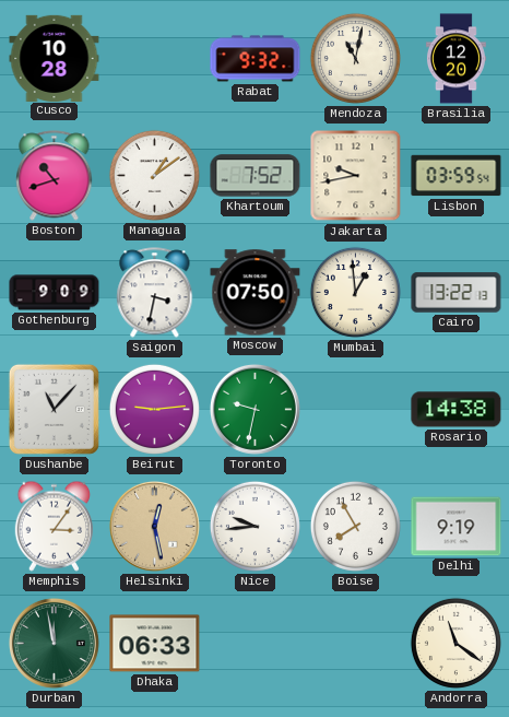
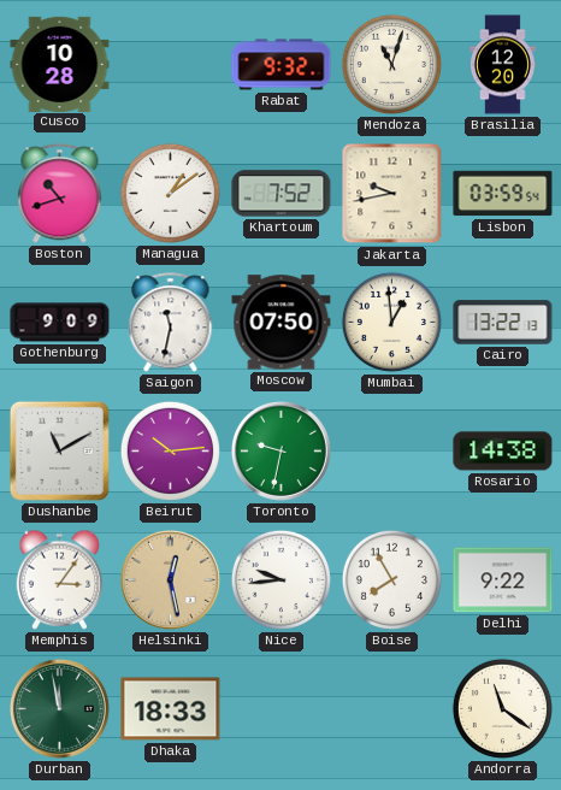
Mendoza: 11:02 -> 11:03 (391, 64)
Saigon: 3:32 -> 11:32 (171, 323)
Dushanbe: 11:07 -> 11:10 (59, 450)
Beirut: 9:14 -> 10:14 (170, 450)
Delhi: 9:19 -> 9:22 (503, 580)
Dhaka: 06:33 -> 18:33 (171, 709)
